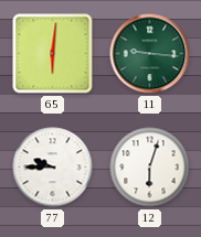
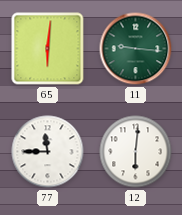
77: 9:45 -> 11:45 (48, 152)
12: 6:03 -> 6:01 (136, 152)
